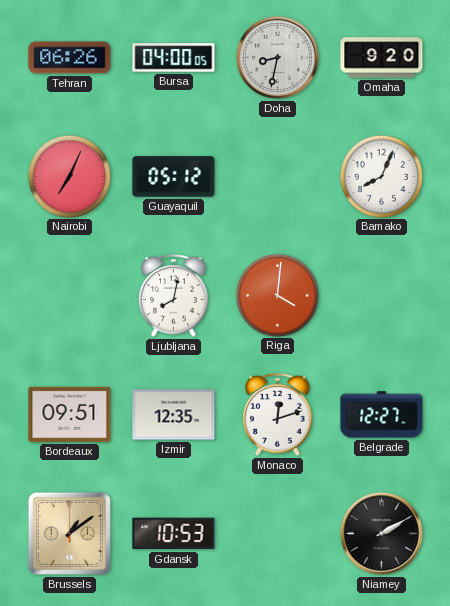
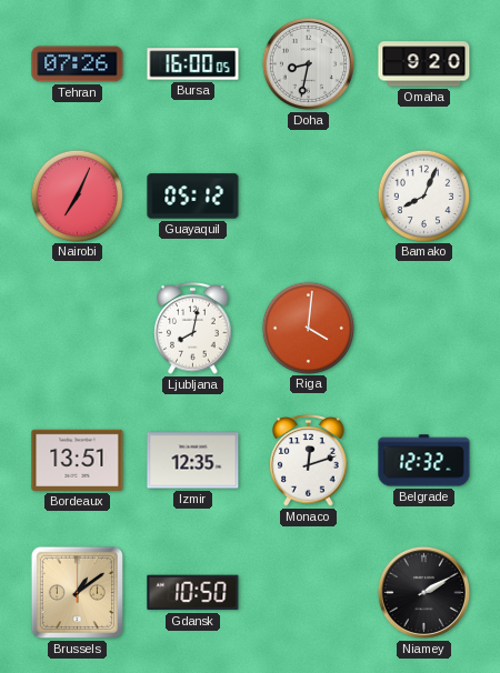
Tehran: 06:26 -> 07:26 (78, 64)
Bursa: 04:00 -> 16:00 (193, 64)
Bordeaux: 09:51 -> 13:51 (78, 460)
Belgrade: 12:27 -> 12:32 (424, 461)
Gdansk: 10:53 -> 10:50 (193, 593)
